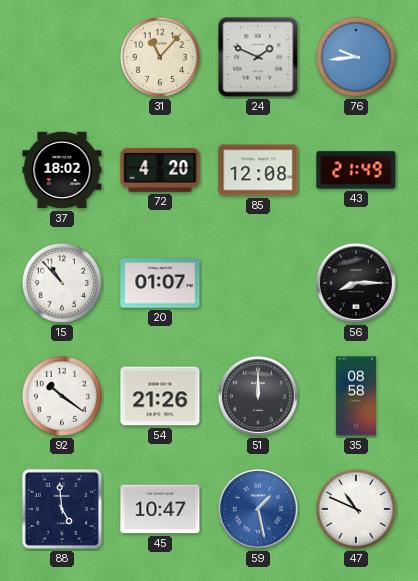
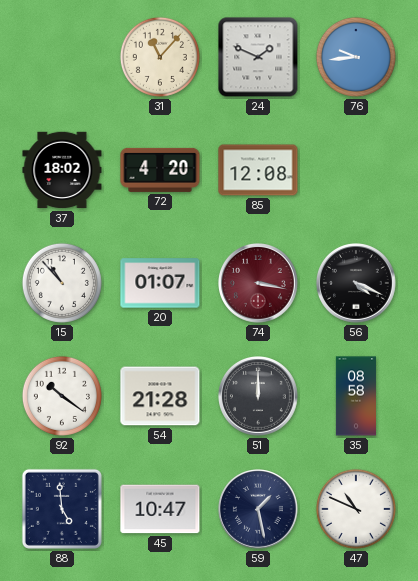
43: 21:49 -> none (356, 170)
74: none -> 3:17 (259, 284)
56: 8:15 -> 4:19 (357, 284)
54: 21:26 -> 21:28 (160, 396)
59 dial: blue -> navy (259, 510)
